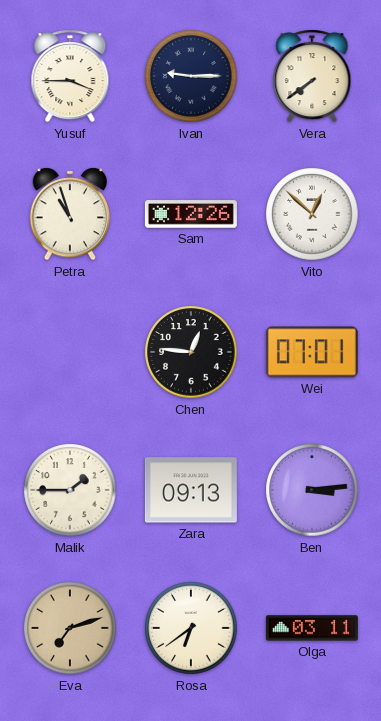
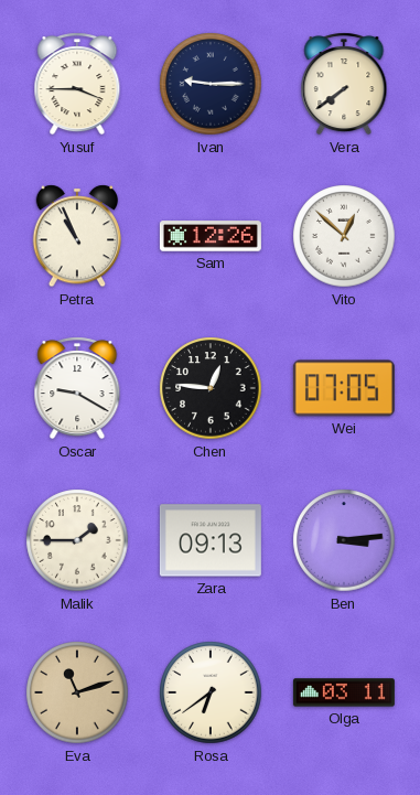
Petra: 10:57 -> 10:56 (76, 236)
Oscar: none -> 9:20 (77, 388)
Wei: 07:01 -> 07:05 (344, 388)
Eva: 7:12 -> 11:12 (77, 692)
